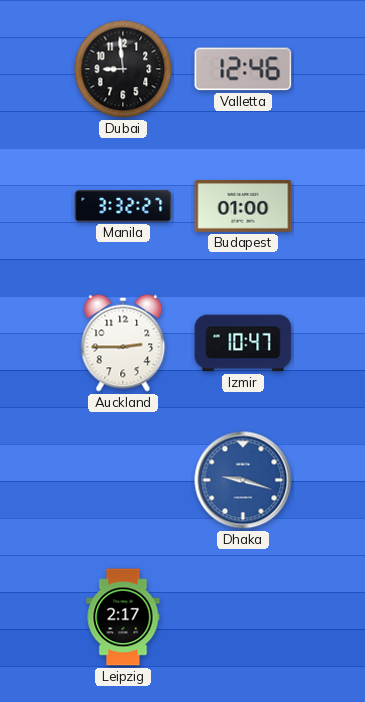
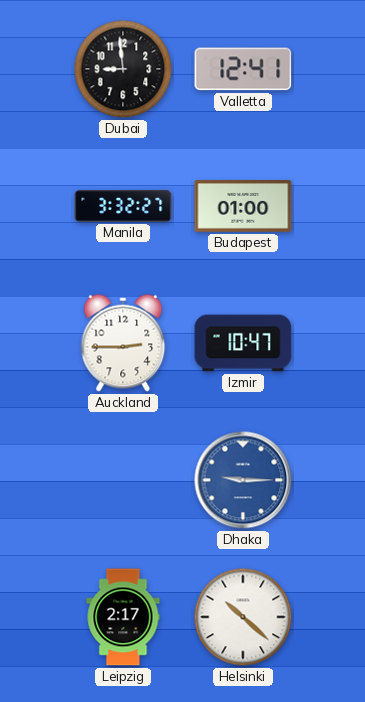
Valletta: 12:46 -> 12:41 (243, 69)
Dhaka: 9:18 -> 9:15 (243, 480)
Helsinki: none -> 10:22 (243, 617)
